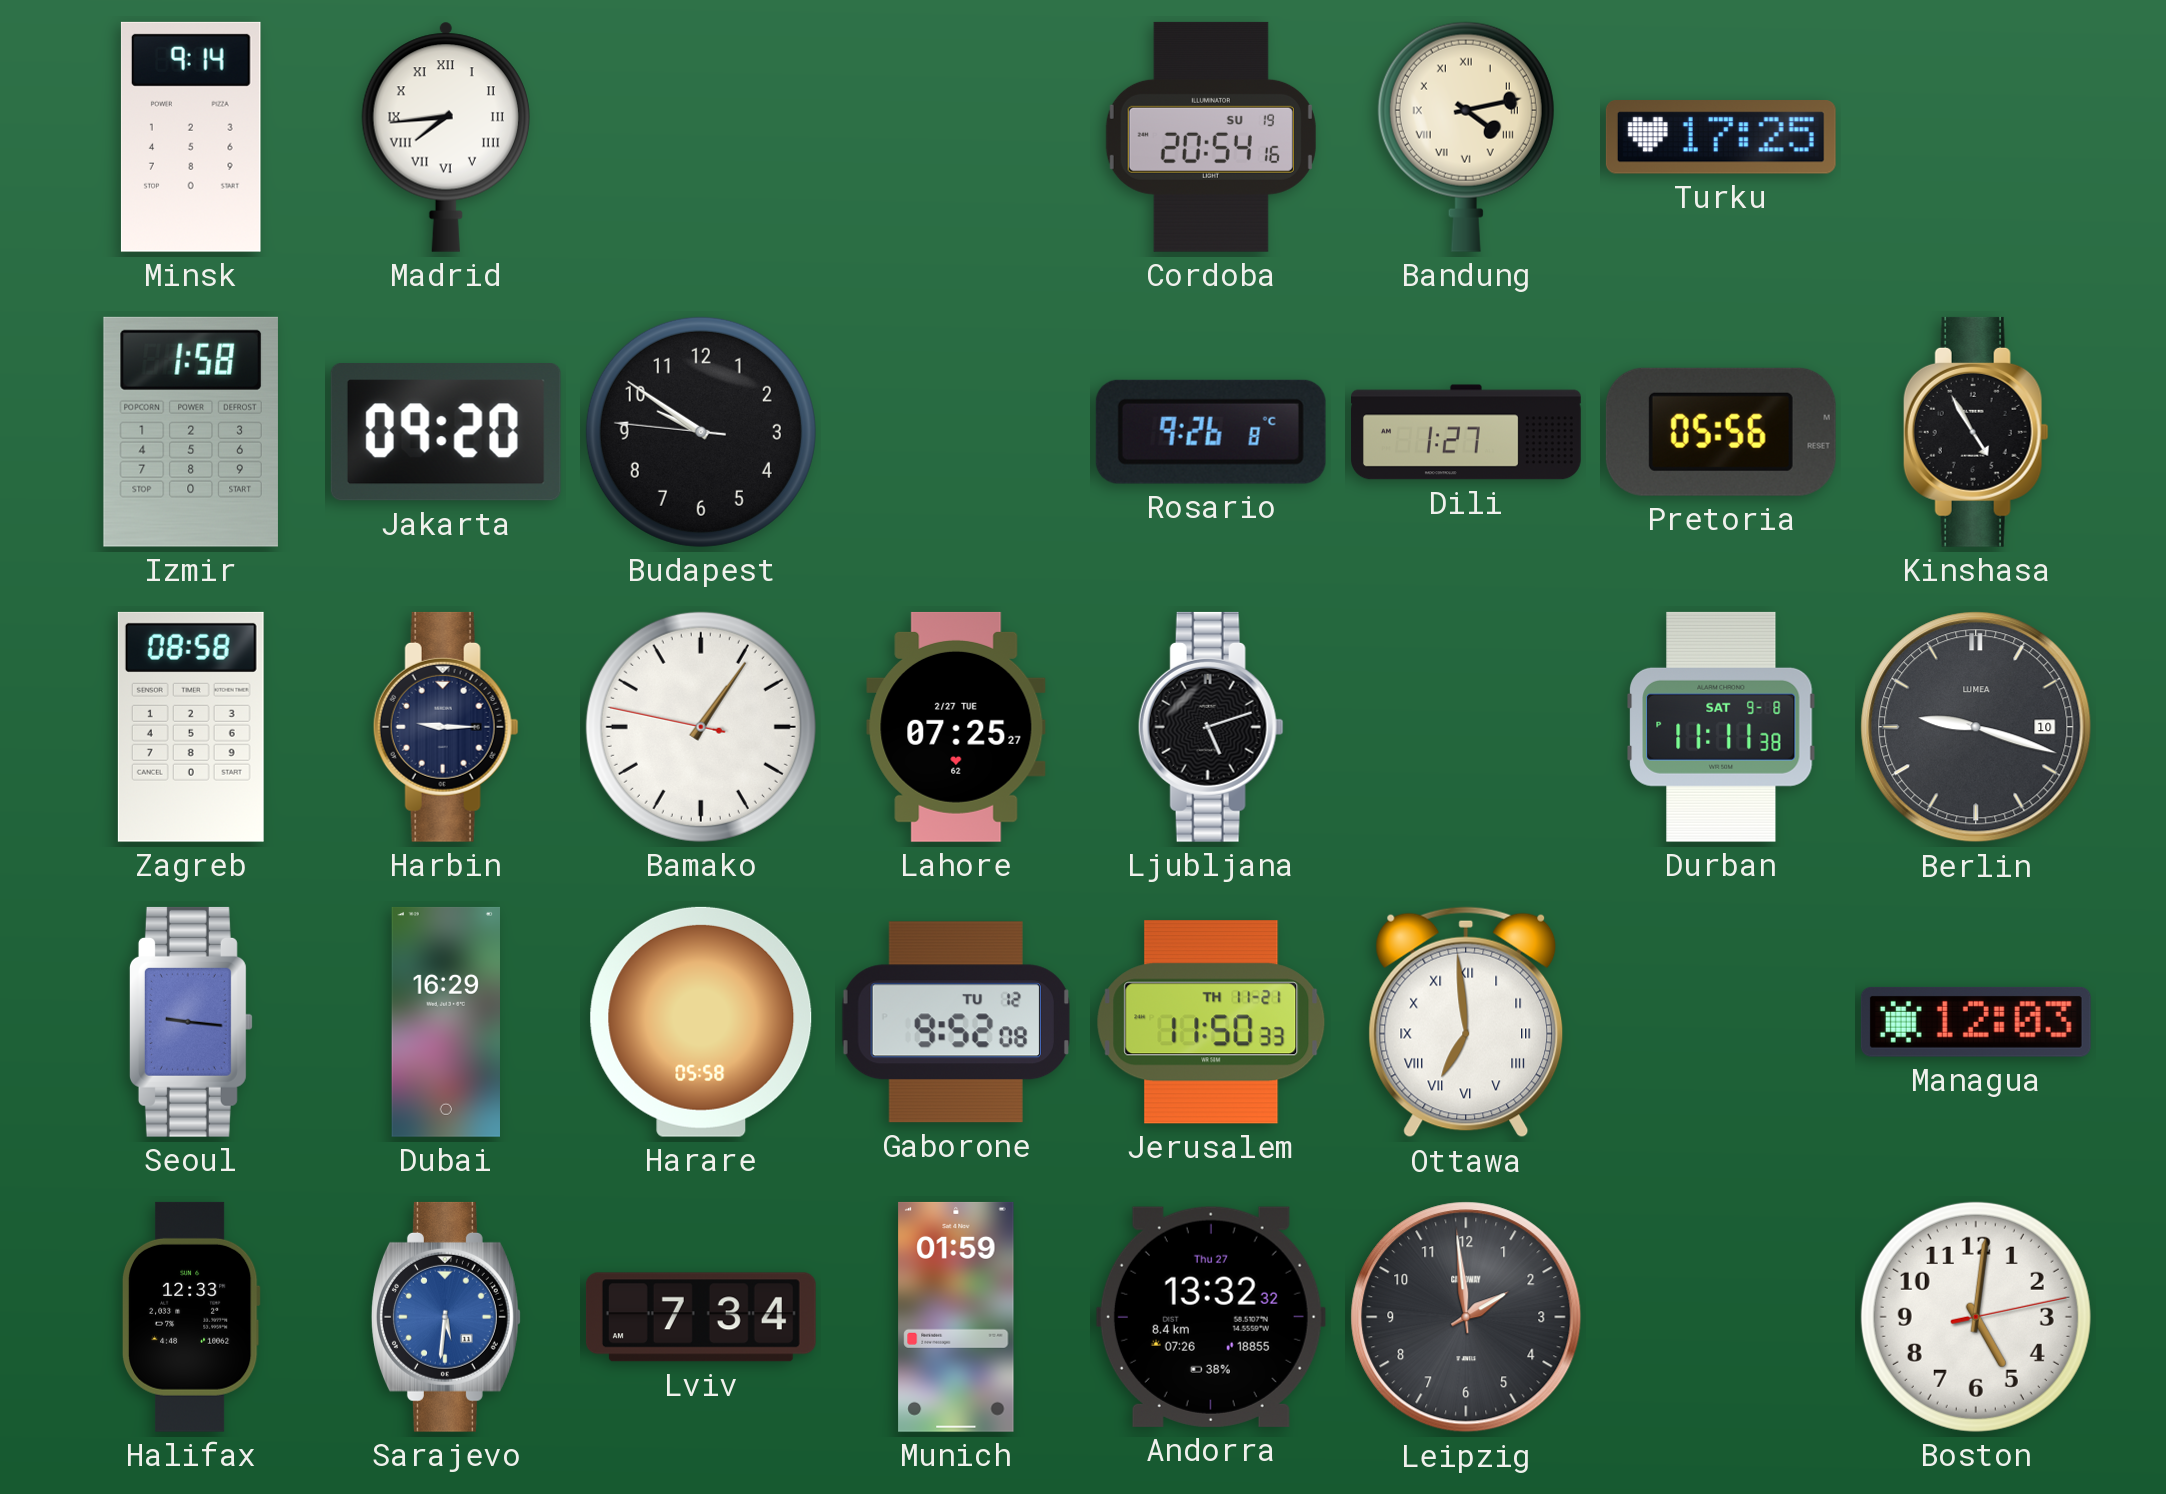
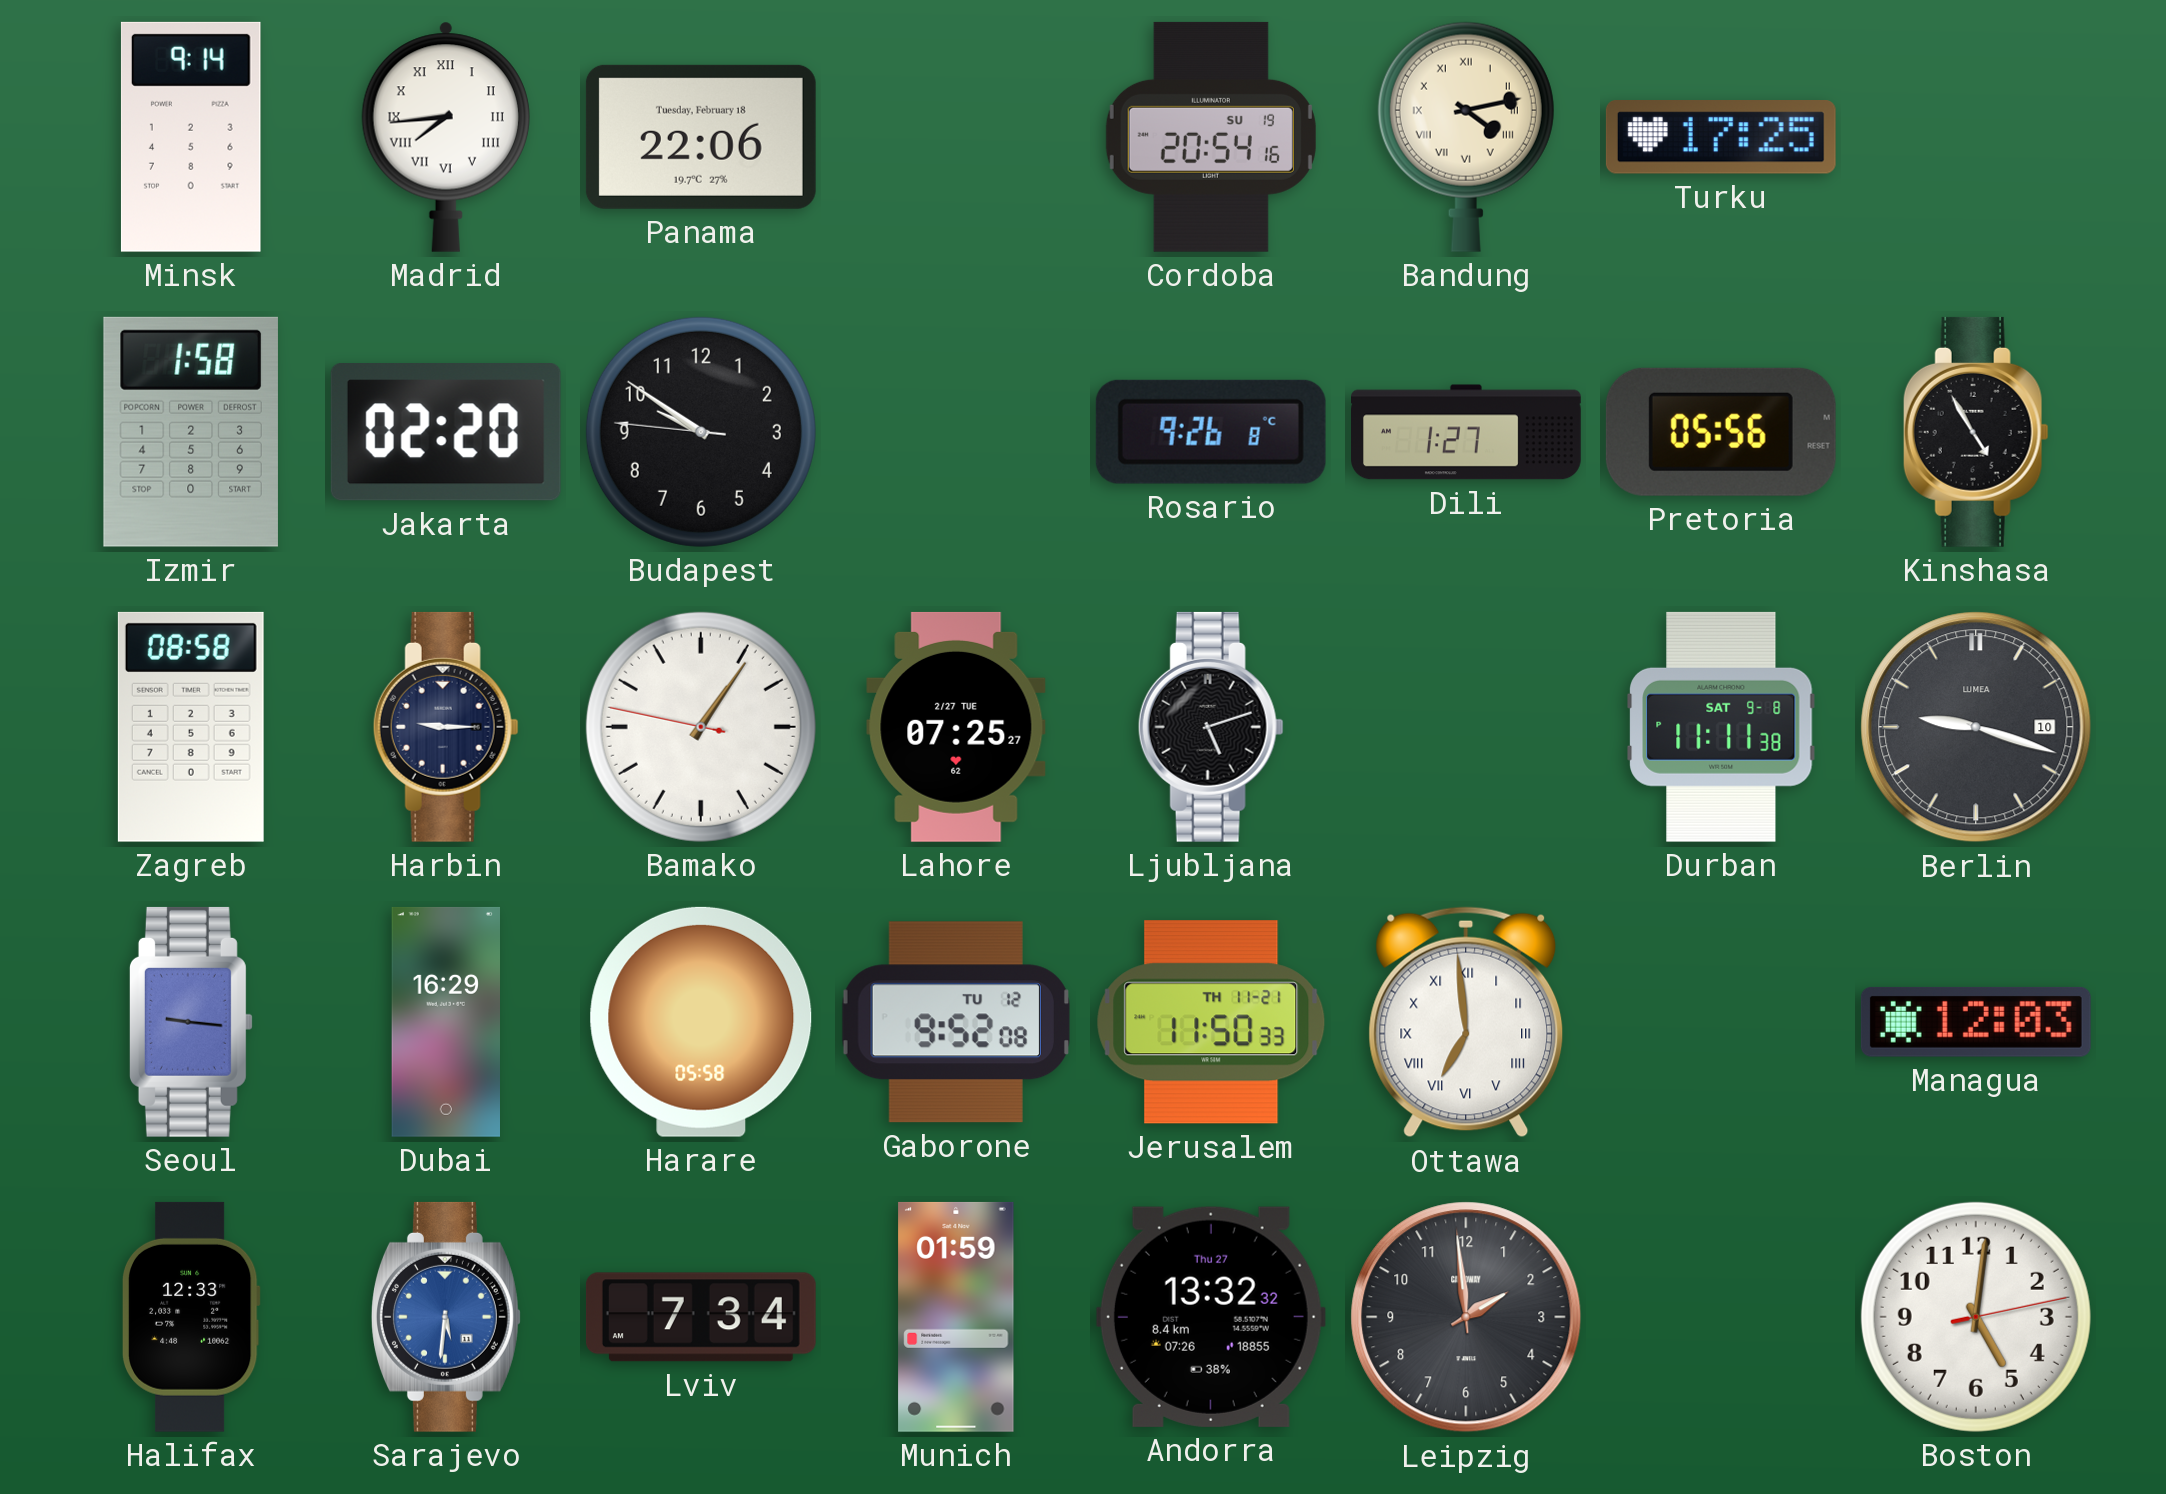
Panama: none -> 22:06 (701, 137)
Jakarta: 09:20 -> 02:20 (446, 433)
